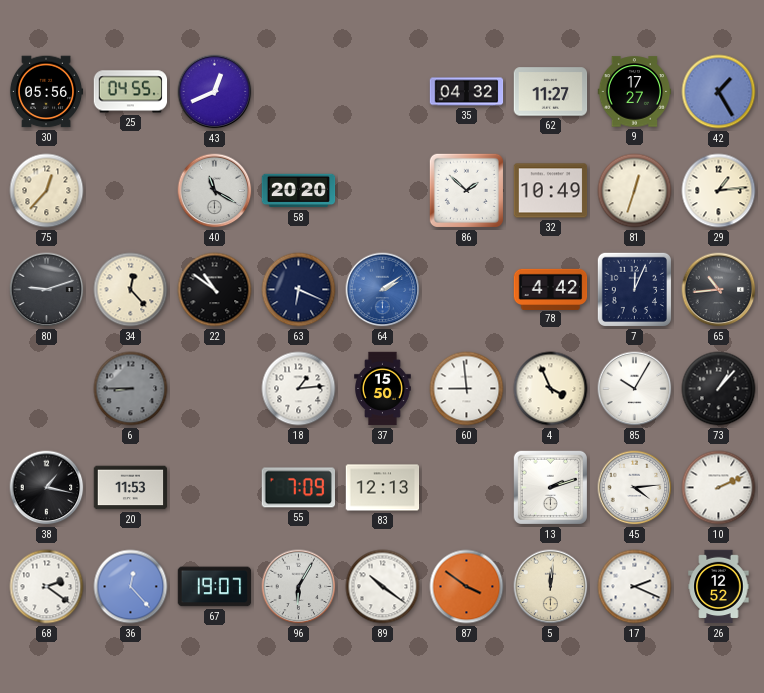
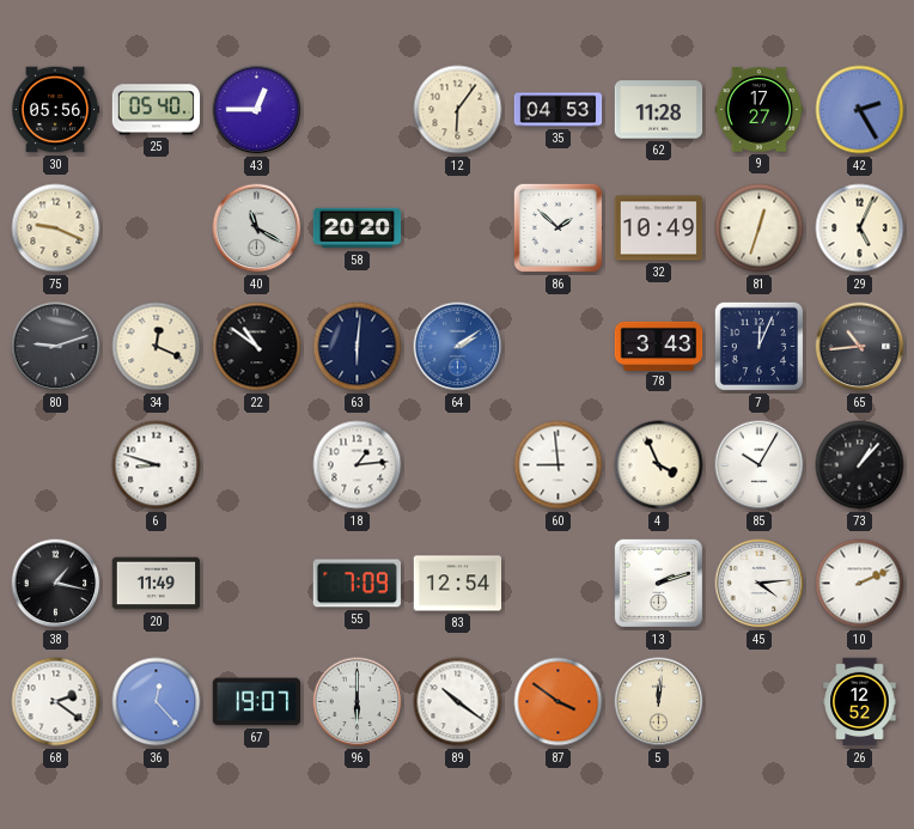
25: 04:55 -> 05:40 (157, 110)
43: 12:41 -> 12:45 (257, 110)
12: none -> 6:06 (458, 110)
35: 04:32 -> 04:53 (559, 110)
62: 11:27 -> 11:28 (659, 110)
42: 1:25 -> 2:25 (860, 110)
75: 12:37 -> 9:19 (56, 228)
29: 1:14 -> 5:04 (860, 228)
34: 12:23 -> 12:19 (157, 347)
63: 6:19 -> 6:01 (358, 347)
78: 4:42 -> 3:43 (659, 346)
6: 8:45 -> 8:48 (157, 465)
6 dial: grey -> white (157, 465)
37: 15:50 -> none (383, 389)
20: 11:53 -> 11:49 (157, 584)
83: 12:13 -> 12:54 (458, 584)
96: 6:05 -> 6:00 (358, 702)
17: 2:19 -> none (635, 587)
